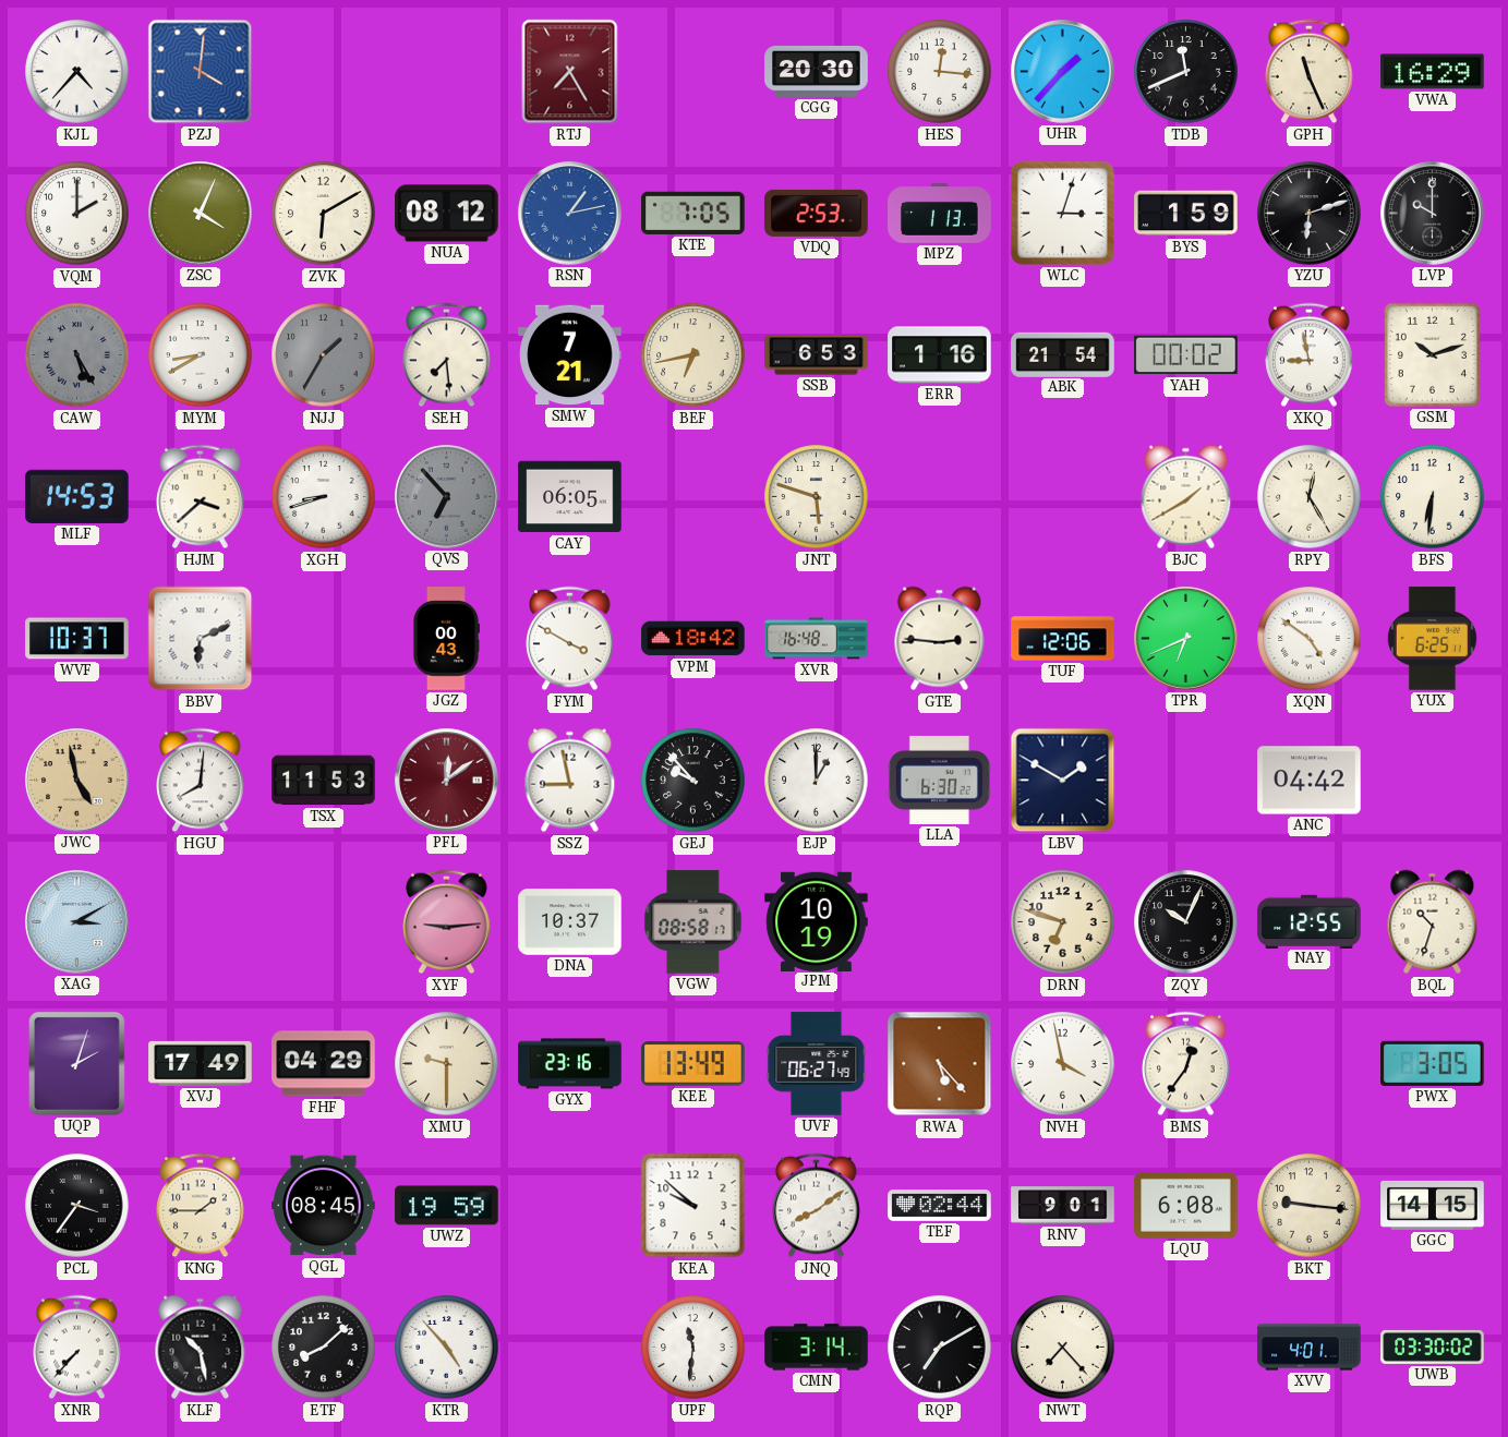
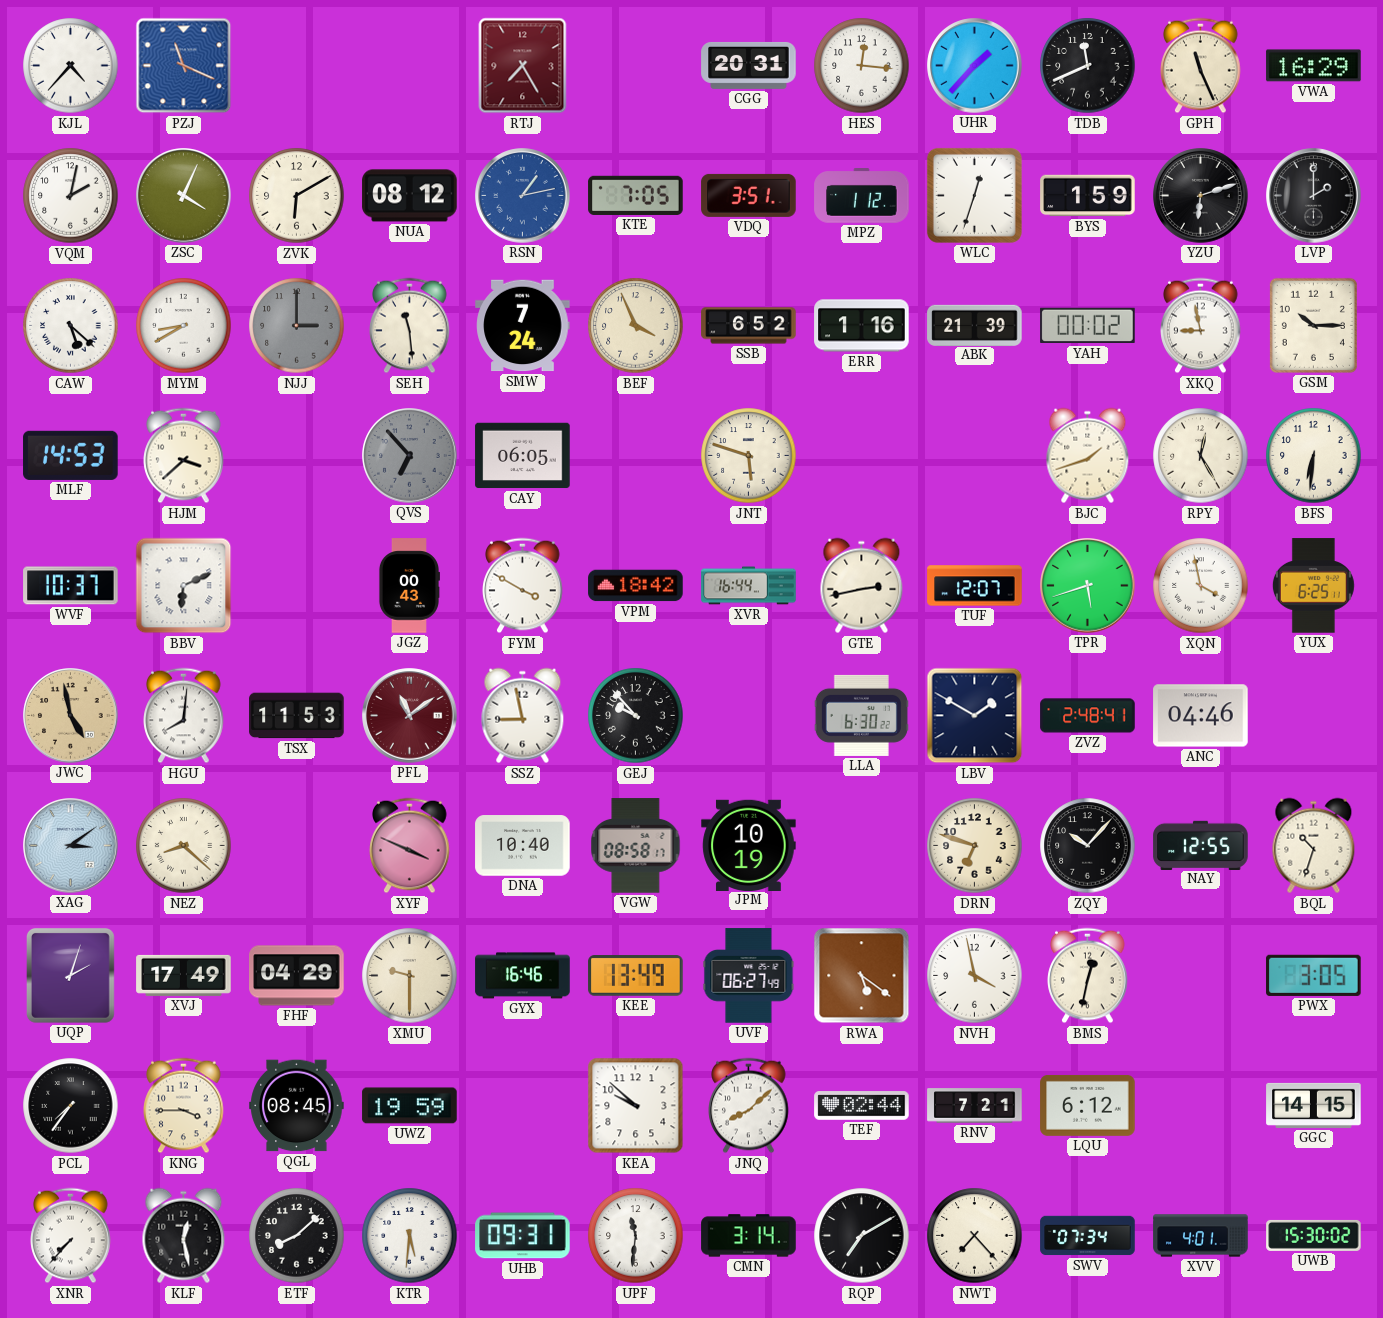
PZJ: 4:01 -> 11:19 (184, 66)
CGG: 20:30 -> 20:31 (749, 65)
VQM: 2:00 -> 2:02 (71, 196)
VDQ: 2:53 -> 3:51 (749, 195)
MPZ: 1:13 -> 1:12 (862, 196)
WLC: 3:03 -> 12:33 (974, 195)
LVP: 10:00 -> 2:00 (1314, 196)
CAW: 5:25 -> 5:22 (71, 326)
CAW dial: grey -> white (71, 326)
NJJ: 1:35 -> 3:00 (297, 326)
SEH: 7:29 -> 11:29 (410, 326)
SMW: 7:21 -> 7:24 (523, 326)
BEF: 6:43 -> 3:56 (636, 326)
SSB: 6:53 -> 6:52 (749, 326)
ABK: 21:54 -> 21:39 (975, 325)
GSM: 10:12 -> 10:15 (1313, 325)
XGH: 8:42 -> none (324, 497)
BJC: 1:40 -> 1:42 (1088, 456)
XVR: 16:48 -> 16:44 (749, 586)
GTE: 2:46 -> 2:43 (862, 586)
TUF: 12:06 -> 12:07 (975, 586)
TPR: 6:41 -> 5:42 (1088, 586)
XQN: 4:51 -> 3:58 (1201, 586)
PFL: 12:09 -> 11:09 (410, 716)
EJP: 1:00 -> none (817, 781)
ZVZ: none -> 2:48 (1088, 716)
ANC: 04:42 -> 04:46 (1201, 716)
XAG: 3:10 -> 3:09 (71, 846)
NEZ: none -> 8:22 (184, 846)
XYF: 9:14 -> 3:49 (410, 846)
DNA: 10:37 -> 10:40 (523, 846)
ZQY: 10:04 -> 10:07 (1088, 846)
GYX: 23:16 -> 16:46 (523, 976)
RWA: 5:23 -> 5:21 (862, 976)
BMS: 12:36 -> 12:32 (1088, 976)
PCL: 3:36 -> 7:36 (71, 1106)
KNG: 1:45 -> 3:45 (184, 1106)
JNQ: 8:09 -> 8:08 (749, 1106)
RNV: 9:01 -> 7:21 (975, 1106)
LQU: 6:08 -> 6:12 (1088, 1105)
BKT: 9:16 -> none (1310, 1206)
KLF: 10:28 -> 12:28 (184, 1236)
KTR: 4:53 -> 5:31 (410, 1236)
UHB: none -> 09:31 (523, 1236)
SWV: none -> 07:34 (1088, 1236)
UWB: 03:30 -> 15:30 (1314, 1235)
